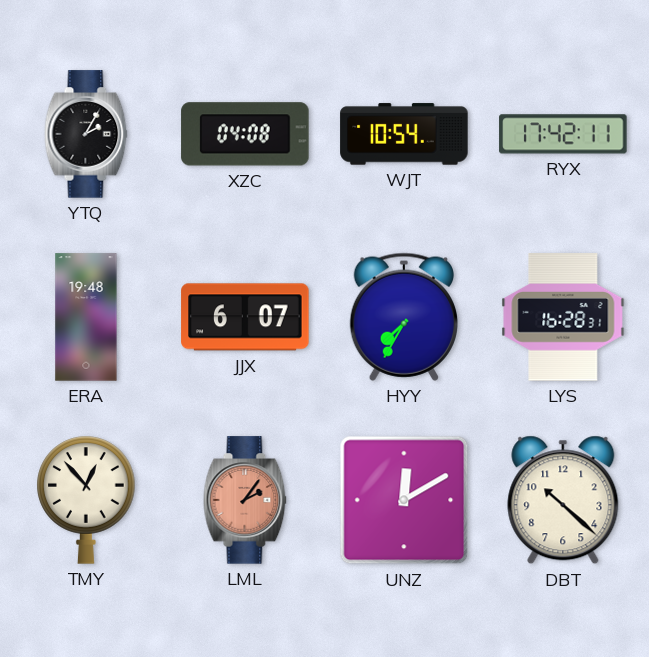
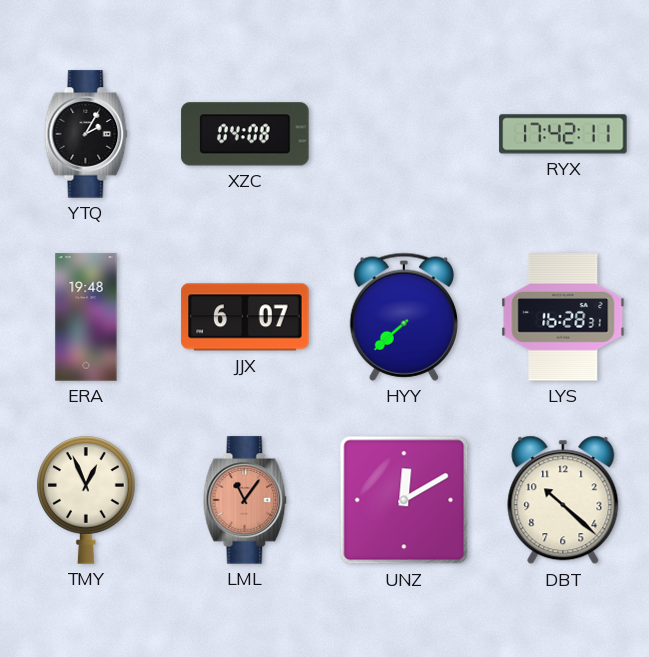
WJT: 10:54 -> none (404, 134)
HYY: 7:35 -> 7:38 (403, 317)
TMY: 12:53 -> 12:56 (86, 500)
LML: 2:06 -> 11:06 (245, 500)
